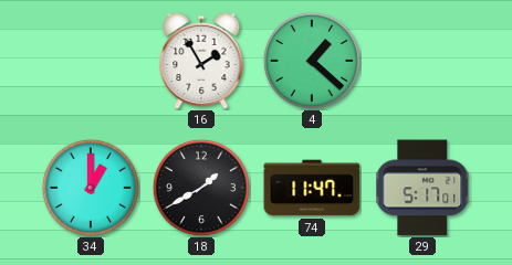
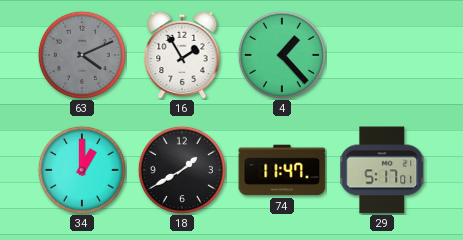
63: none -> 4:11 (82, 55)
4: 1:22 -> 1:23 (282, 55)
